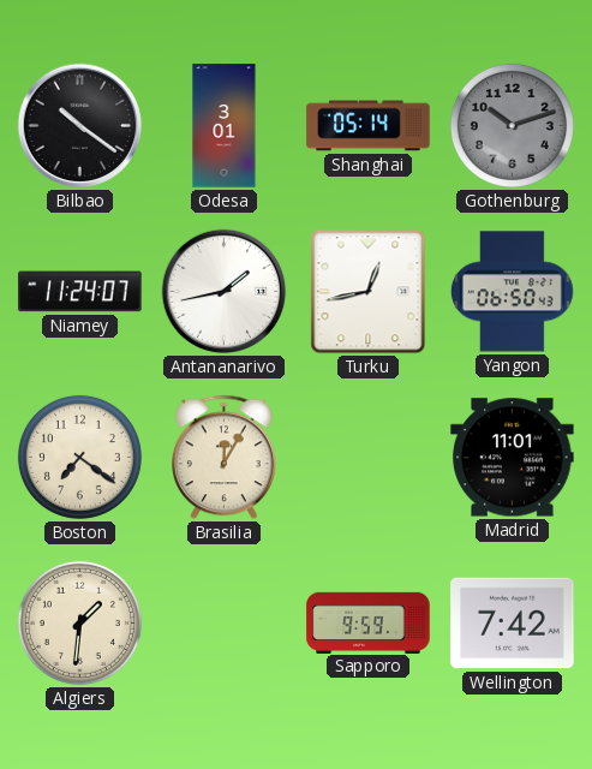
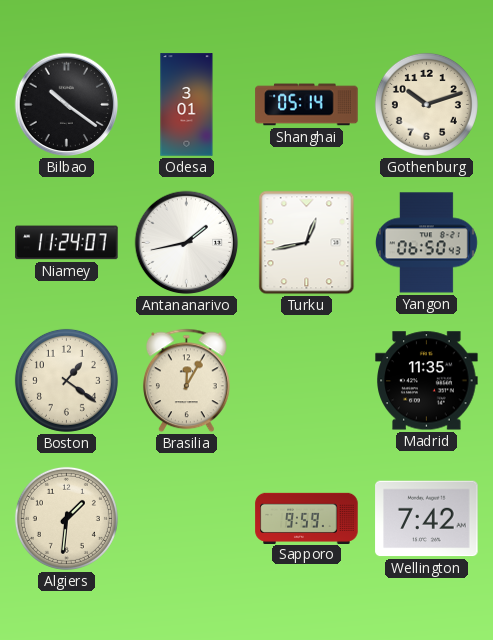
Gothenburg dial: grey -> cream (426, 104)
Boston: 7:21 -> 1:21 (66, 380)
Madrid: 11:01 -> 11:35 (427, 381)
